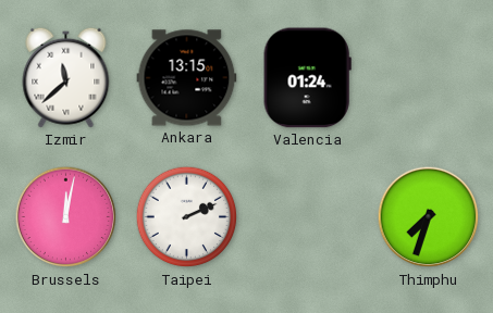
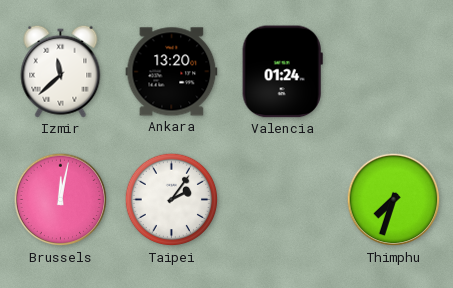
Ankara: 13:15 -> 13:20 (172, 72)
Taipei: 2:11 -> 2:06 (172, 200)
